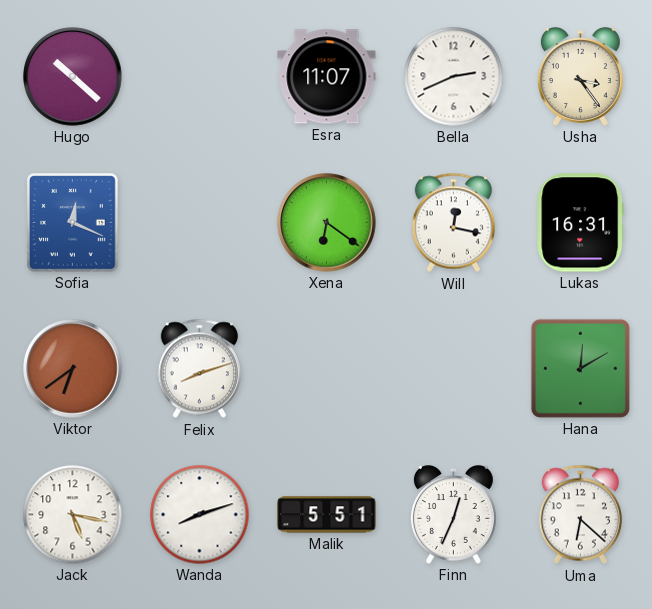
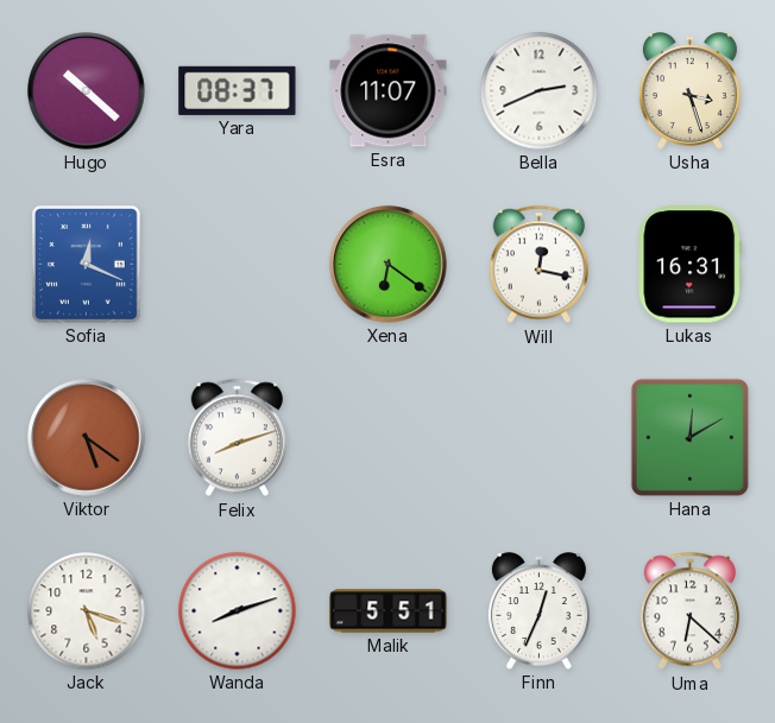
Yara: none -> 08:37 (238, 90)
Usha: 3:24 -> 3:27 (689, 91)
Viktor: 6:39 -> 5:21 (87, 438)
Jack: 5:17 -> 5:18 (87, 611)
